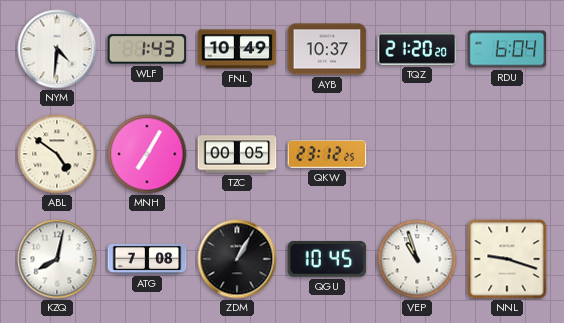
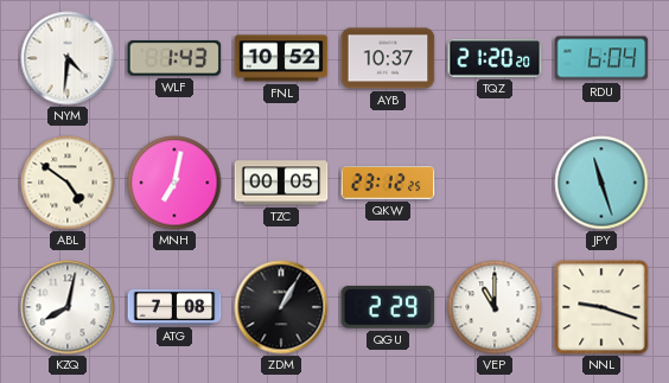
FNL: 10:49 -> 10:52 (281, 58)
MNH: 7:05 -> 7:02 (174, 183)
JPY: none -> 11:27 (601, 183)
QGU: 10:45 -> 2:29 (388, 307)
VEP: 10:57 -> 11:00 (495, 307)
